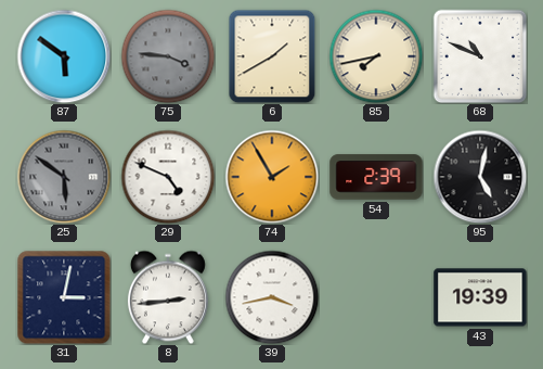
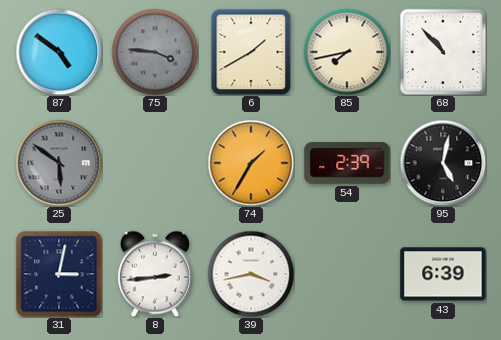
87: 5:51 -> 4:51 (59, 52)
68: 10:49 -> 10:53 (443, 52)
29: 4:49 -> none (168, 177)
74: 1:55 -> 1:35 (251, 163)
43: 19:39 -> 6:39 (443, 274)
